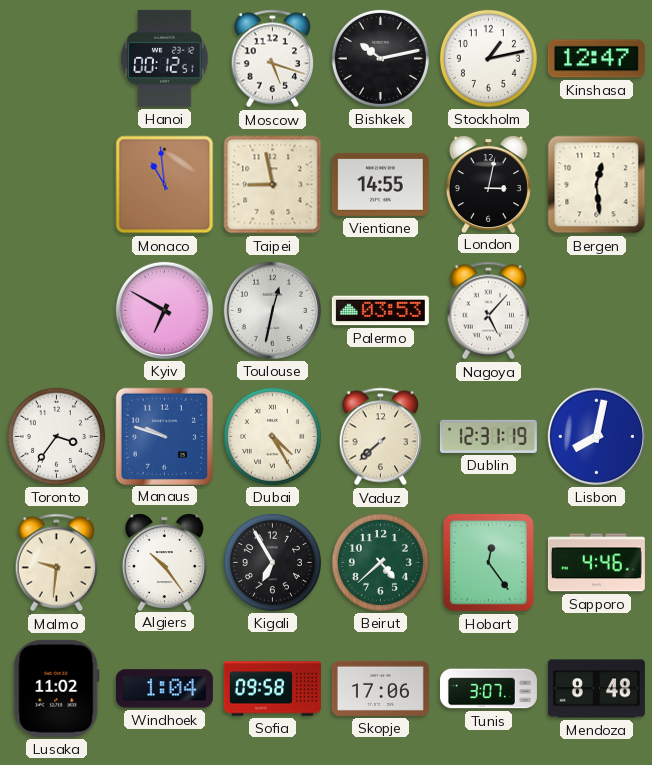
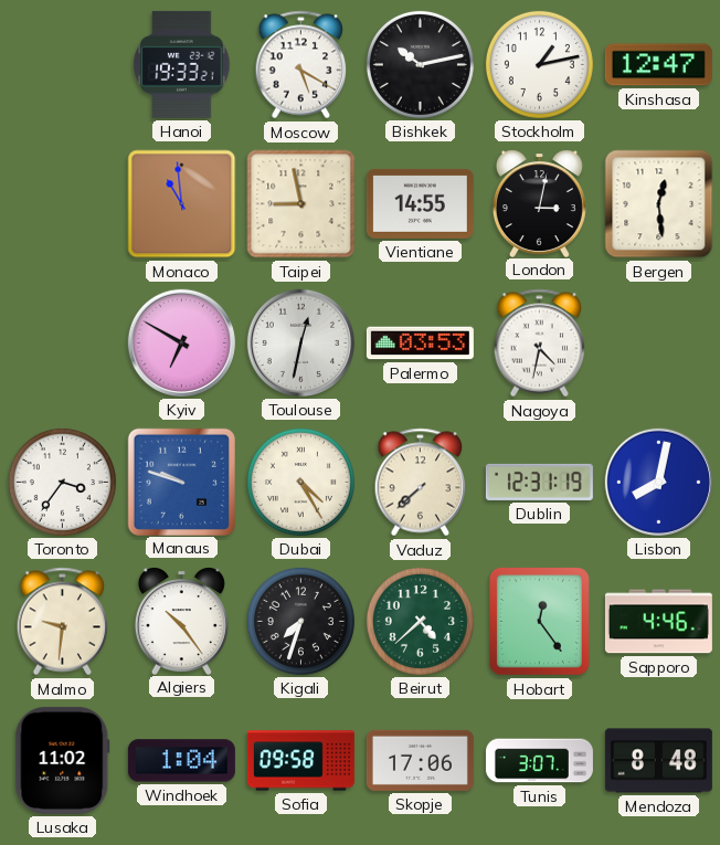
Hanoi: 00:12 -> 19:33 (182, 64)
Moscow: 5:18 -> 5:20 (301, 65)
Nagoya: 5:07 -> 4:32 (540, 344)
Kigali: 6:55 -> 7:33 (300, 621)
